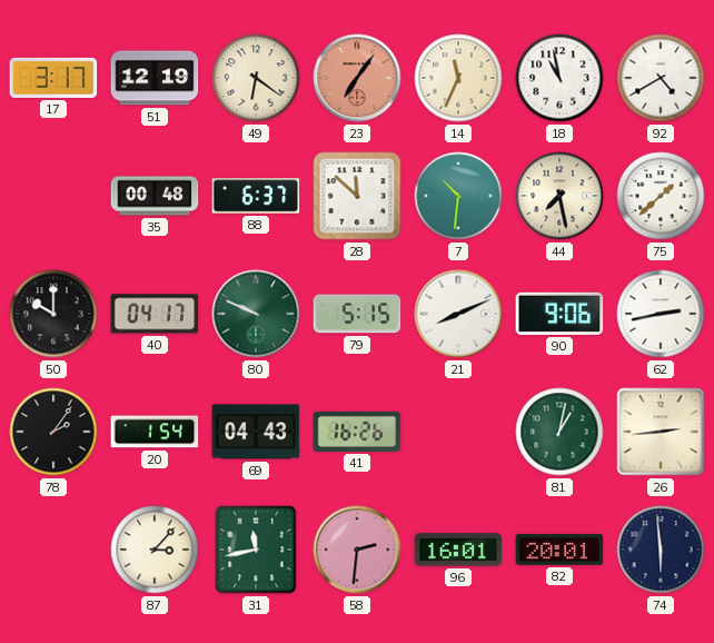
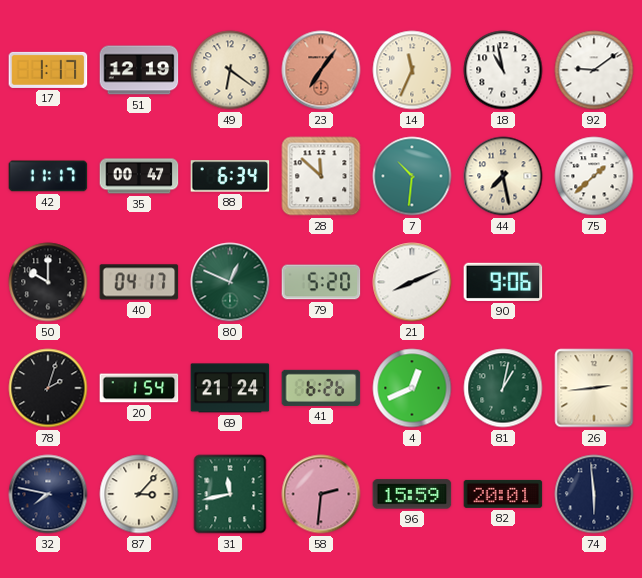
17: 3:17 -> 1:17 (48, 70)
92: 4:40 -> 9:09 (594, 70)
42: none -> 11:17 (48, 176)
35: 00:48 -> 00:47 (139, 176)
88: 6:37 -> 6:34 (230, 176)
80: 9:49 -> 12:49 (230, 282)
79: 5:15 -> 5:20 (321, 282)
62: 2:43 -> none (661, 314)
78: 2:06 -> 2:03 (48, 388)
69: 04:43 -> 21:24 (230, 388)
41: 16:26 -> 6:26 (321, 388)
4: none -> 12:41 (412, 388)
32: none -> 7:47 (48, 494)
96: 16:01 -> 15:59 (412, 494)
